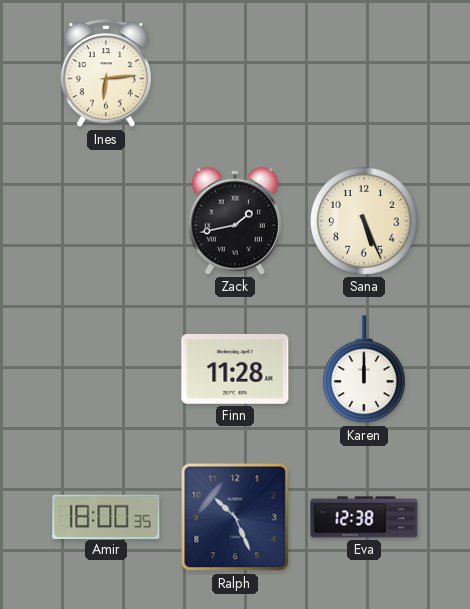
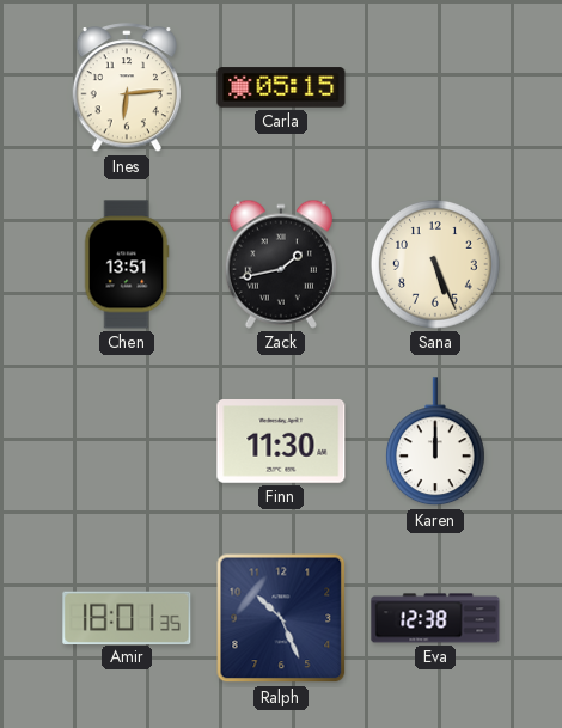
Carla: none -> 05:15 (281, 87)
Chen: none -> 13:51 (127, 264)
Finn: 11:28 -> 11:30 (281, 442)
Amir: 18:00 -> 18:01 (127, 617)
